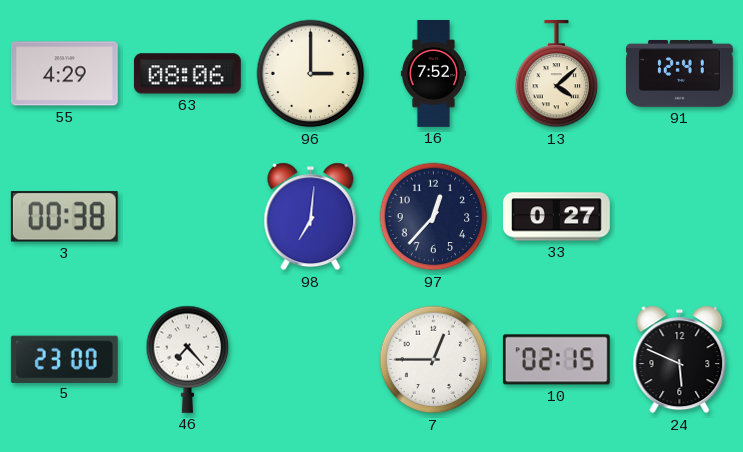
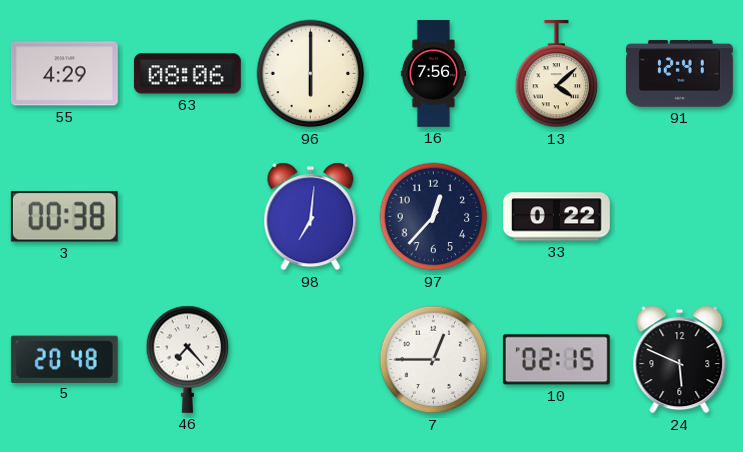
96: 3:00 -> 6:00 (311, 74)
16: 7:52 -> 7:56 (433, 74)
33: 0:27 -> 0:22 (556, 217)
5: 23:00 -> 20:48 (64, 359)
